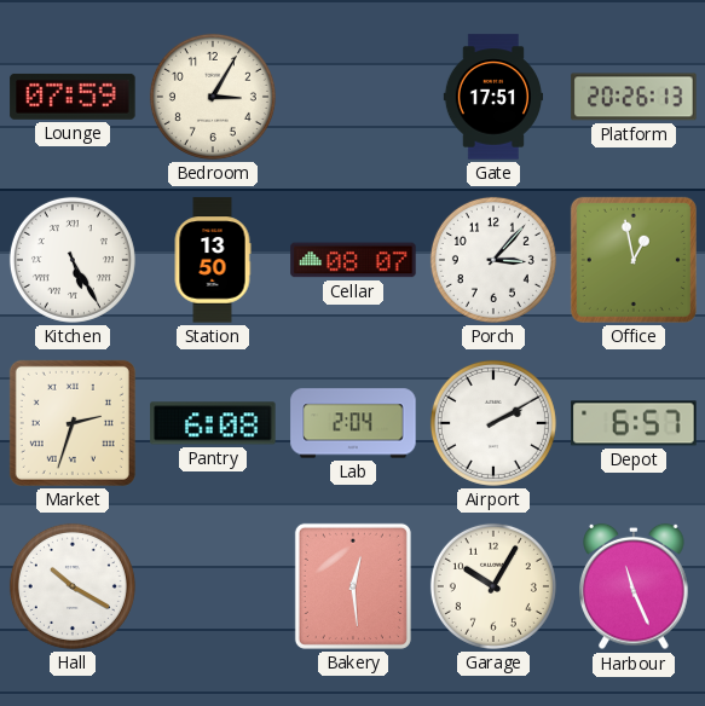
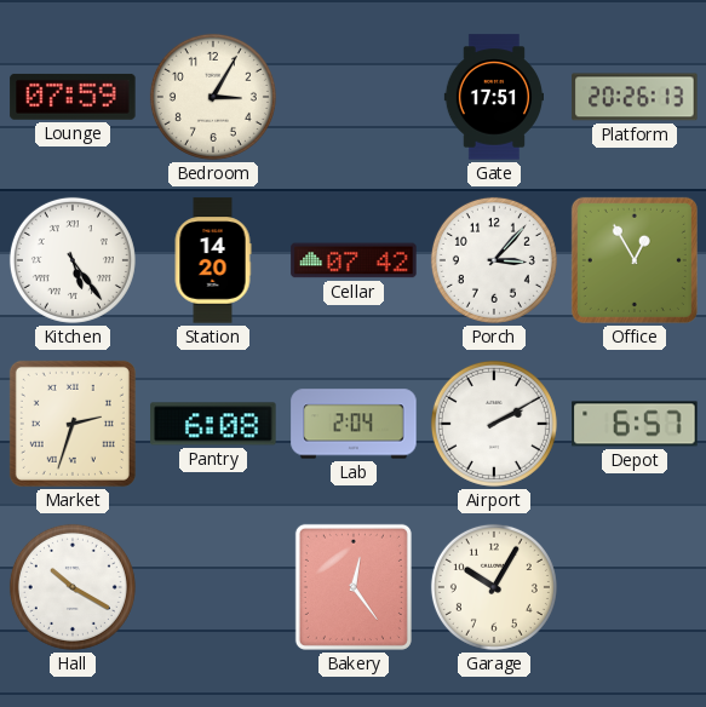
Kitchen: 5:25 -> 5:24 (73, 260)
Station: 13:50 -> 14:20 (213, 260)
Cellar: 08:07 -> 07:42 (354, 260)
Office: 12:58 -> 12:55 (635, 260)
Bakery: 12:29 -> 12:24 (354, 587)
Harbour: 11:26 -> none (635, 586)
